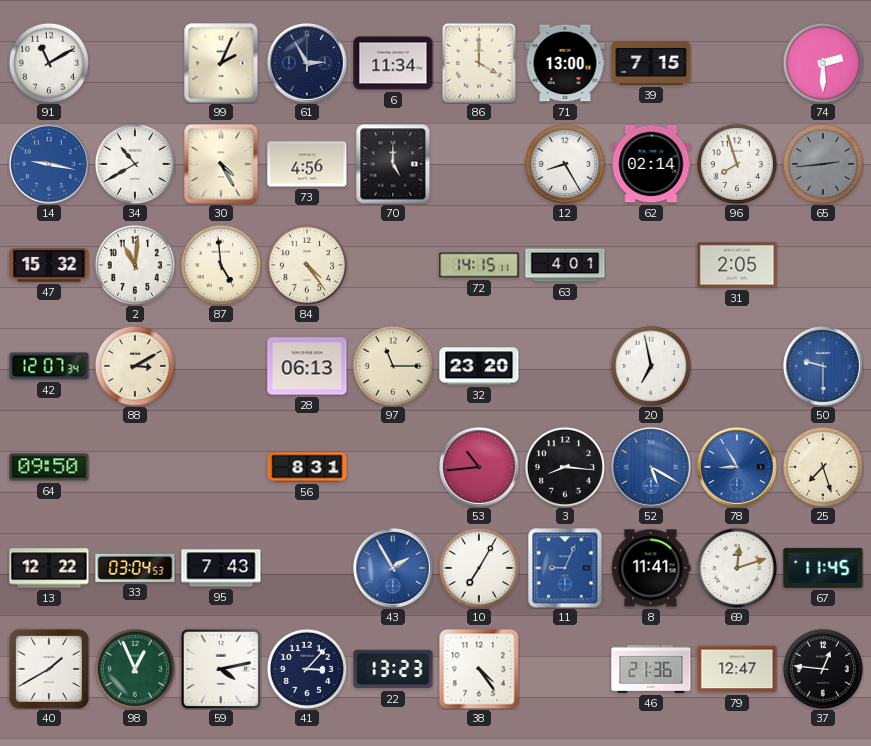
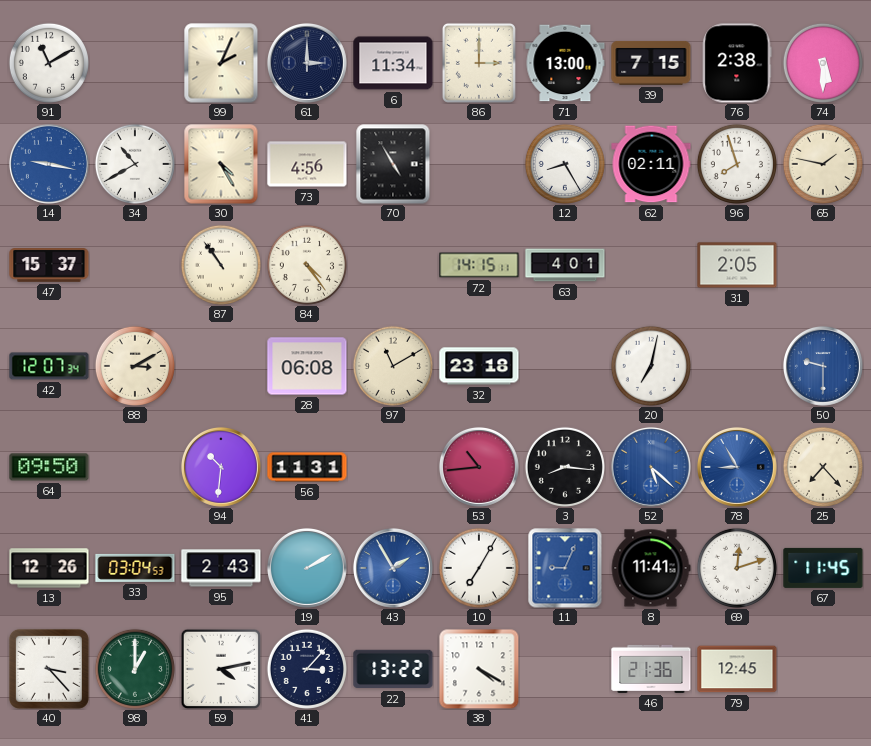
61: 2:55 -> 3:00 (307, 63)
86: 4:00 -> 3:00 (479, 63)
76: none -> 2:38 (737, 63)
74: 2:30 -> 5:30 (823, 63)
70: 5:00 -> 4:55 (393, 164)
62: 02:14 -> 02:11 (651, 164)
65: 2:44 -> 1:47 (823, 164)
65 dial: grey -> cream (823, 164)
47: 15:32 -> 15:37 (49, 266)
2: 11:01 -> none (135, 265)
87: 4:59 -> 10:54 (221, 265)
28: 06:13 -> 06:08 (307, 366)
97: 11:15 -> 11:10 (393, 366)
32: 23:20 -> 23:18 (479, 366)
20: 6:58 -> 7:02 (651, 366)
94: none -> 10:31 (221, 467)
56: 8:31 -> 11:31 (307, 467)
52: 5:20 -> 5:22 (651, 467)
25: 7:27 -> 7:23 (823, 467)
13: 12:22 -> 12:26 (49, 568)
95: 7:43 -> 2:43 (221, 568)
19: none -> 2:10 (307, 568)
40: 1:40 -> 3:23 (49, 669)
98: 12:56 -> 1:00 (135, 669)
22: 13:23 -> 13:22 (393, 669)
38: 4:24 -> 4:20 (479, 669)
79: 12:47 -> 12:45 (737, 669)
37: 12:46 -> none (823, 669)
